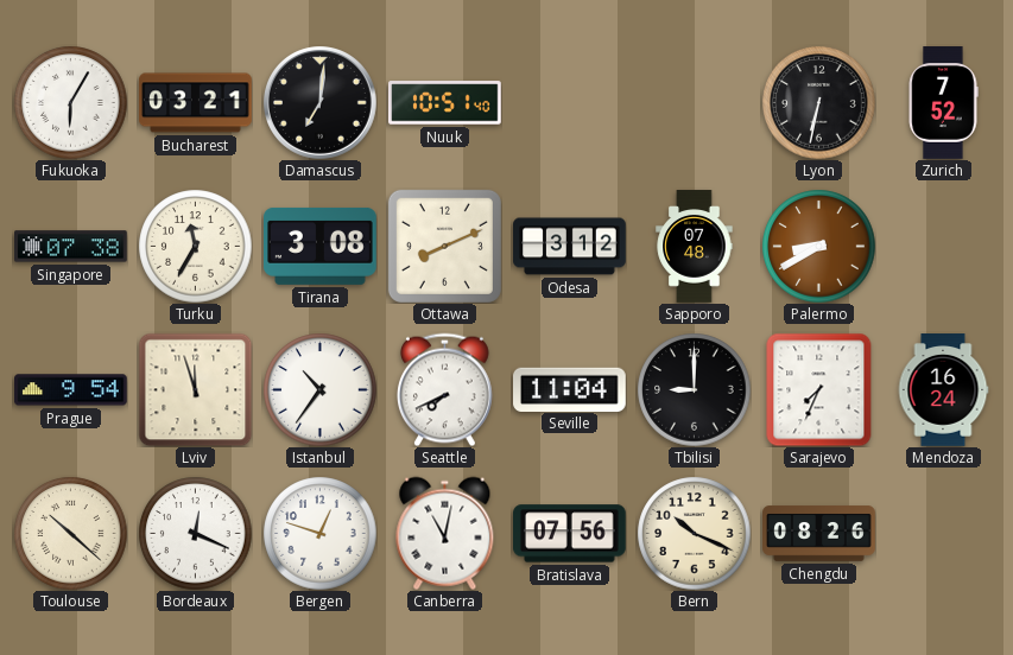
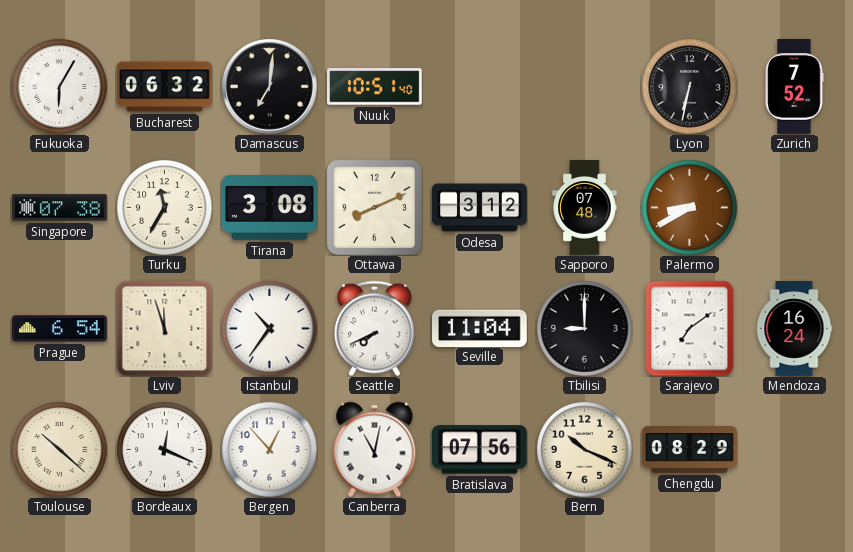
Bucharest: 03:21 -> 06:32 (165, 87)
Prague: 9:54 -> 6:54 (60, 329)
Sarajevo: 7:34 -> 7:09 (690, 328)
Bergen: 12:48 -> 12:53 (269, 449)
Chengdu: 08:26 -> 08:29 (690, 450)
